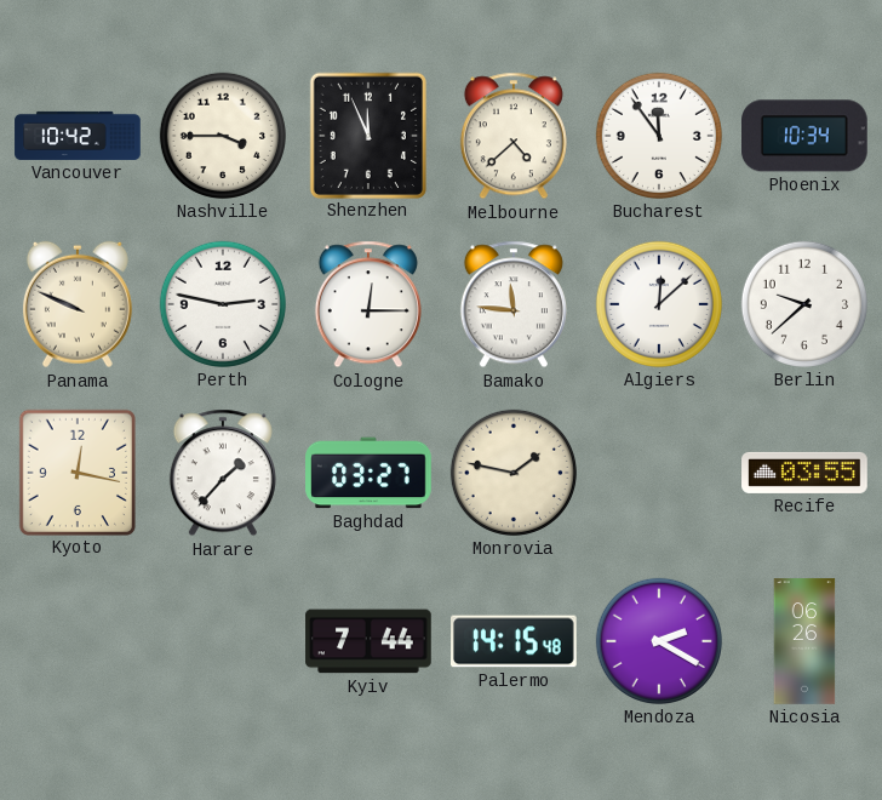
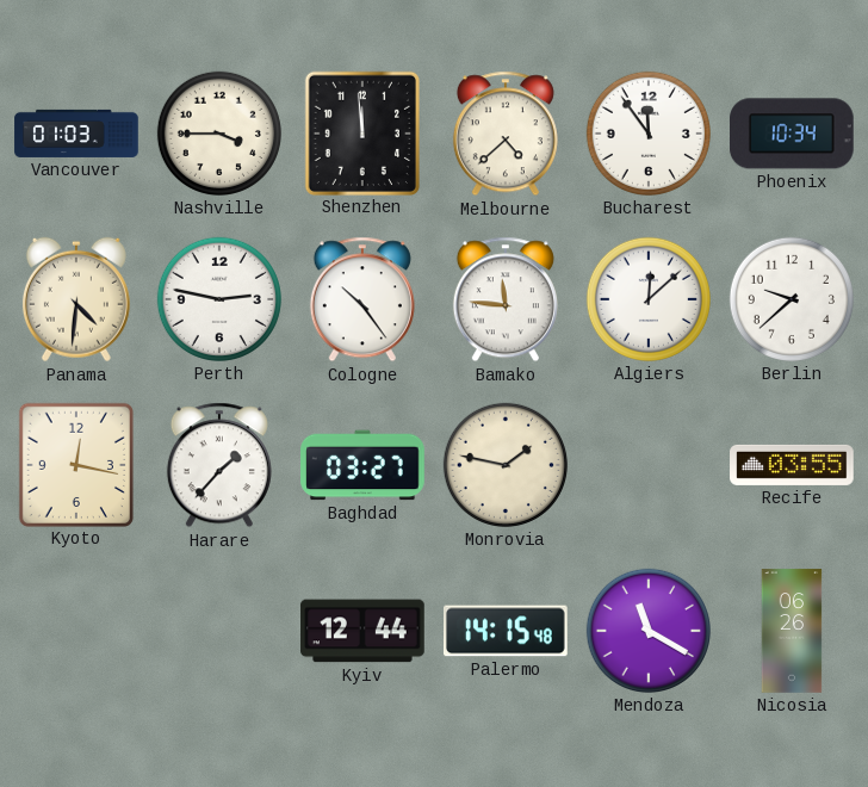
Vancouver: 10:42 -> 01:03 (76, 134)
Shenzhen: 11:56 -> 11:59 (362, 132)
Panama: 9:49 -> 4:31 (76, 299)
Cologne: 12:15 -> 10:24 (362, 299)
Kyiv: 7:44 -> 12:44 (362, 631)
Mendoza: 2:20 -> 11:20 (649, 631)
